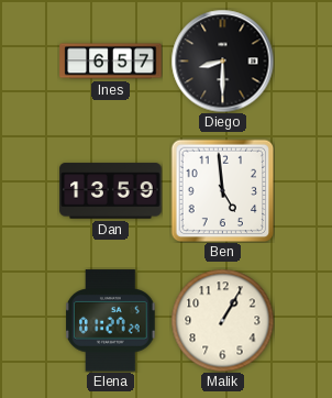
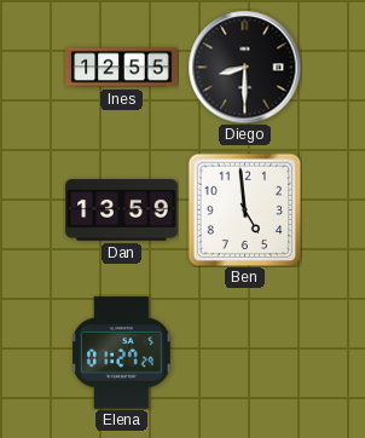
Ines: 6:57 -> 12:55 (122, 68)
Malik: 1:05 -> none (222, 320)
